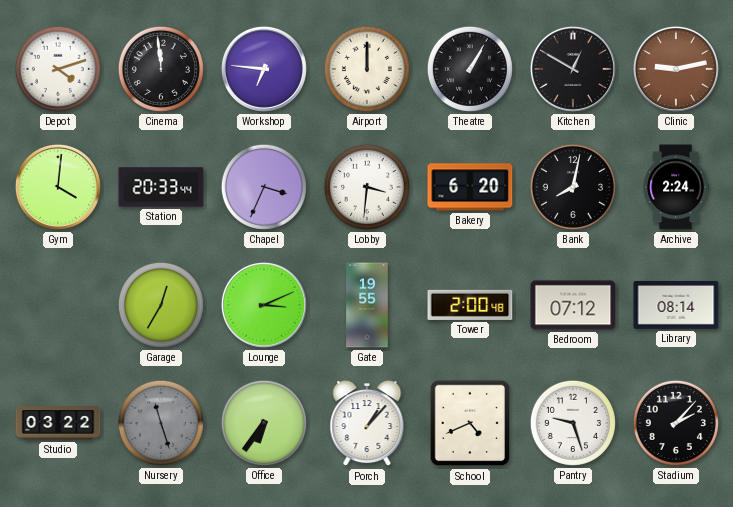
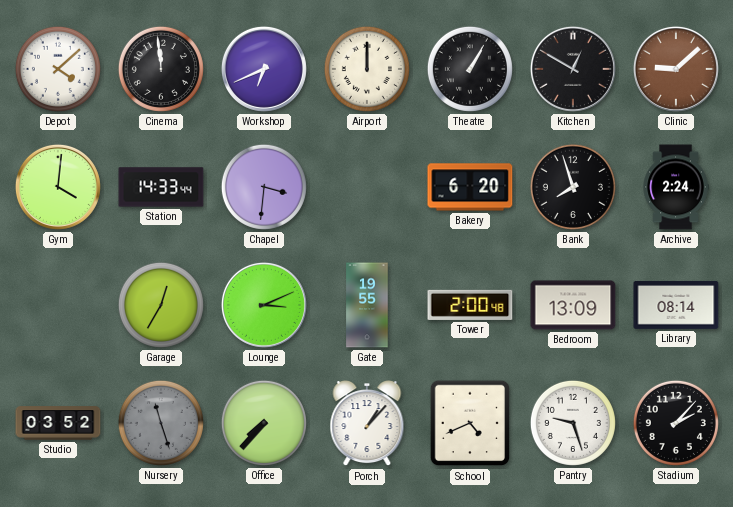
Depot: 4:12 -> 4:08 (58, 69)
Workshop: 6:46 -> 6:41 (264, 69)
Clinic: 9:13 -> 9:08 (676, 69)
Station: 20:33 -> 14:33 (161, 187)
Chapel: 3:34 -> 3:31 (264, 187)
Lobby: 3:31 -> none (367, 187)
Bank: 8:02 -> 7:57 (573, 187)
Bedroom: 07:12 -> 13:09 (573, 305)
Studio: 03:22 -> 03:52 (58, 423)
Office: 6:36 -> 7:37 (264, 423)
